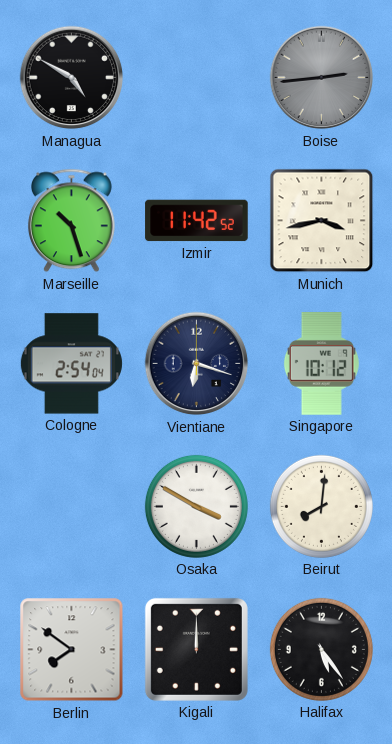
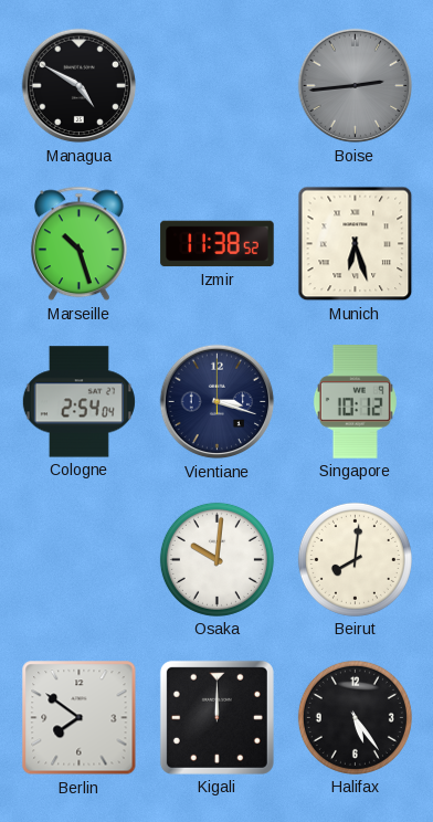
Izmir: 11:42 -> 11:38 (218, 244)
Munich: 3:43 -> 6:27 (356, 244)
Vientiane: 6:18 -> 3:18 (218, 402)
Osaka: 3:50 -> 10:01 (216, 559)
